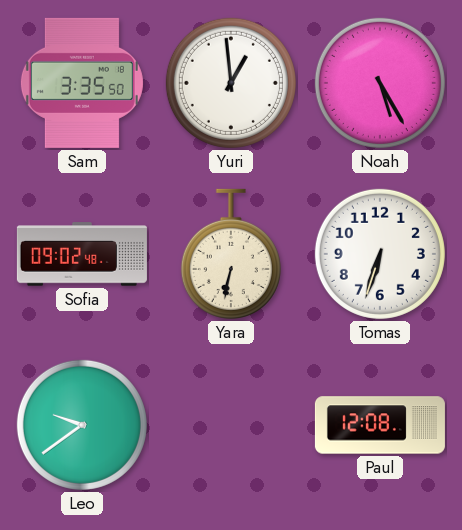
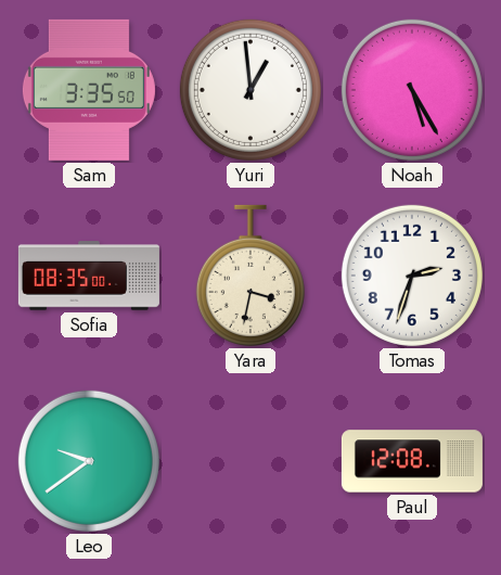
Sofia: 09:02 -> 08:35 (89, 276)
Yara: 6:32 -> 3:32 (251, 276)
Tomas: 6:33 -> 2:33 (412, 276)
